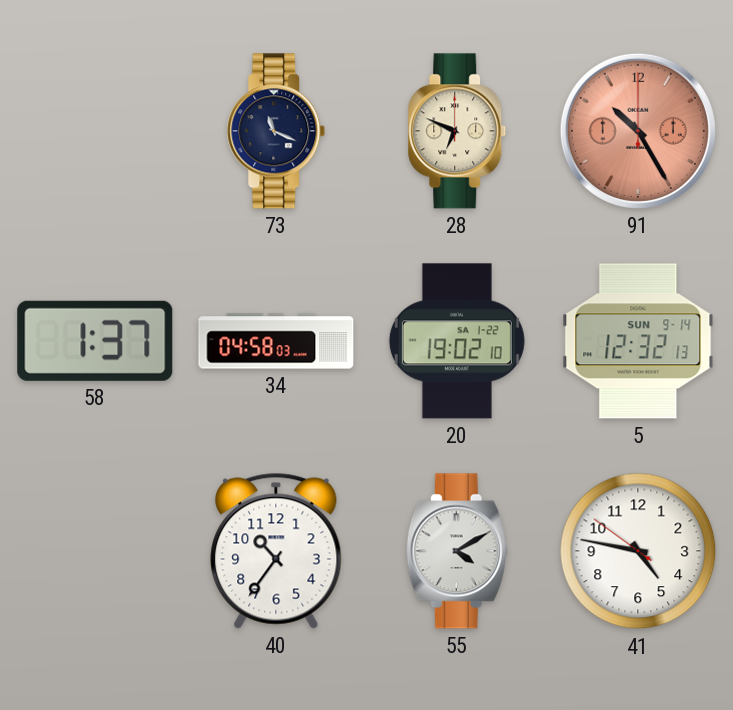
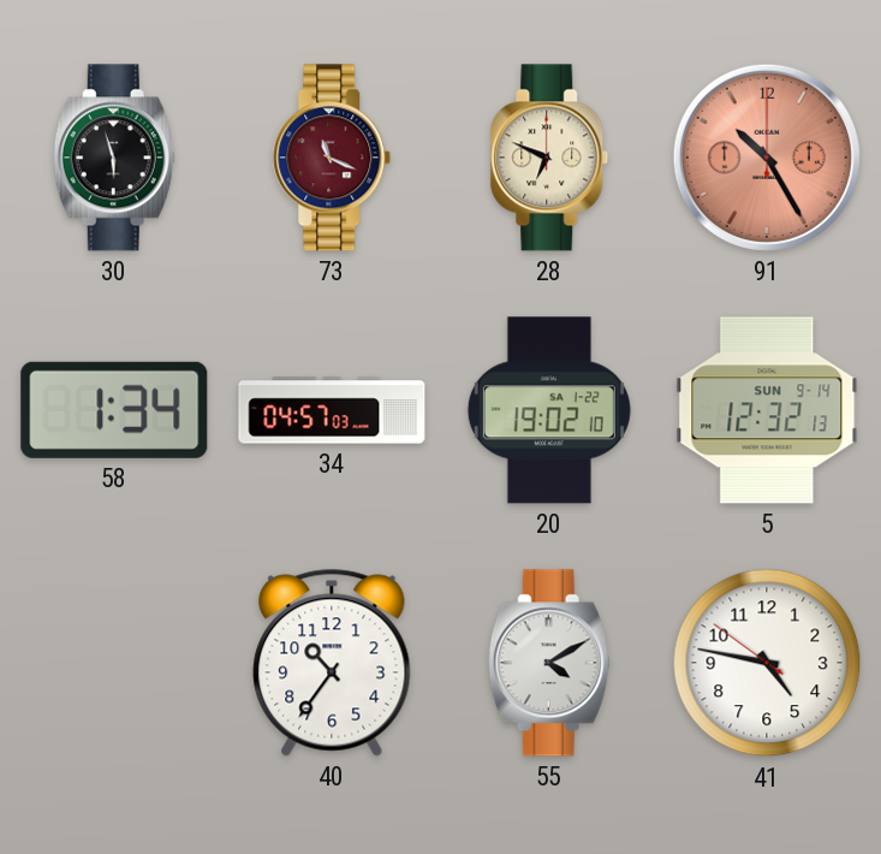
30: none -> 5:57 (114, 158)
73 dial: navy -> burgundy (332, 158)
58: 1:37 -> 1:34 (114, 410)
34: 04:58 -> 04:57 (332, 410)
